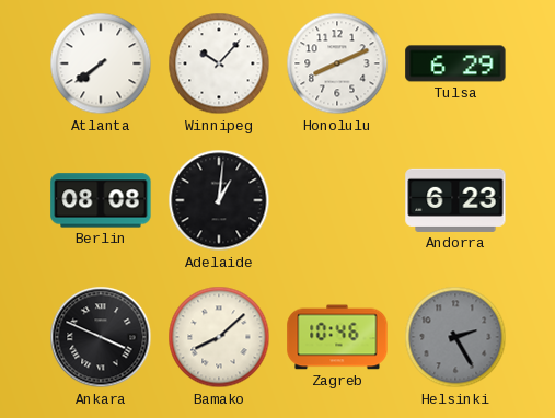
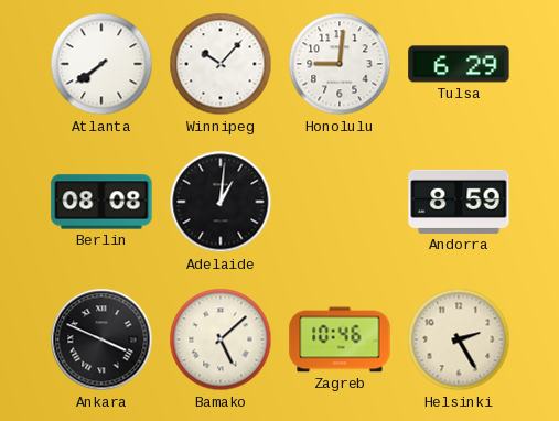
Honolulu: 8:11 -> 9:01 (340, 64)
Andorra: 6:23 -> 8:59 (459, 202)
Bamako: 8:08 -> 5:08 (221, 339)
Helsinki dial: grey -> cream (459, 339)
